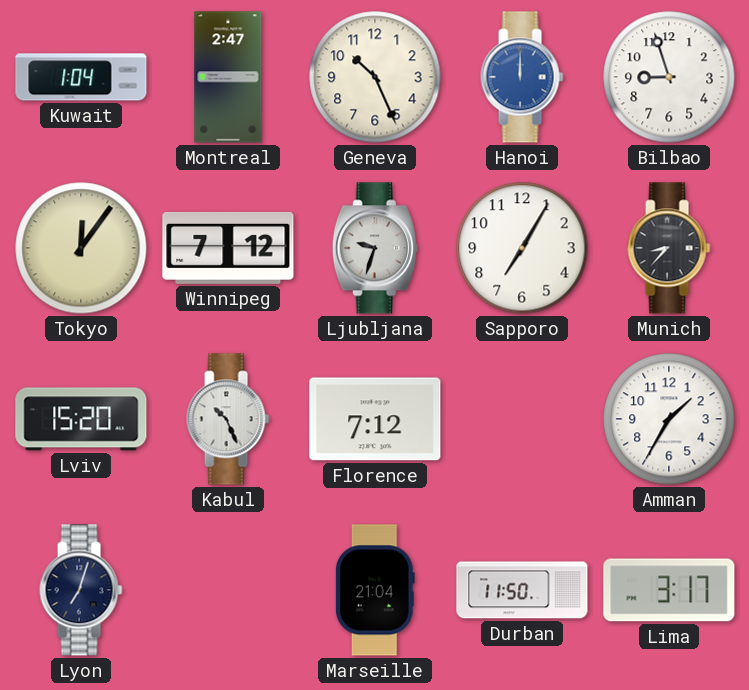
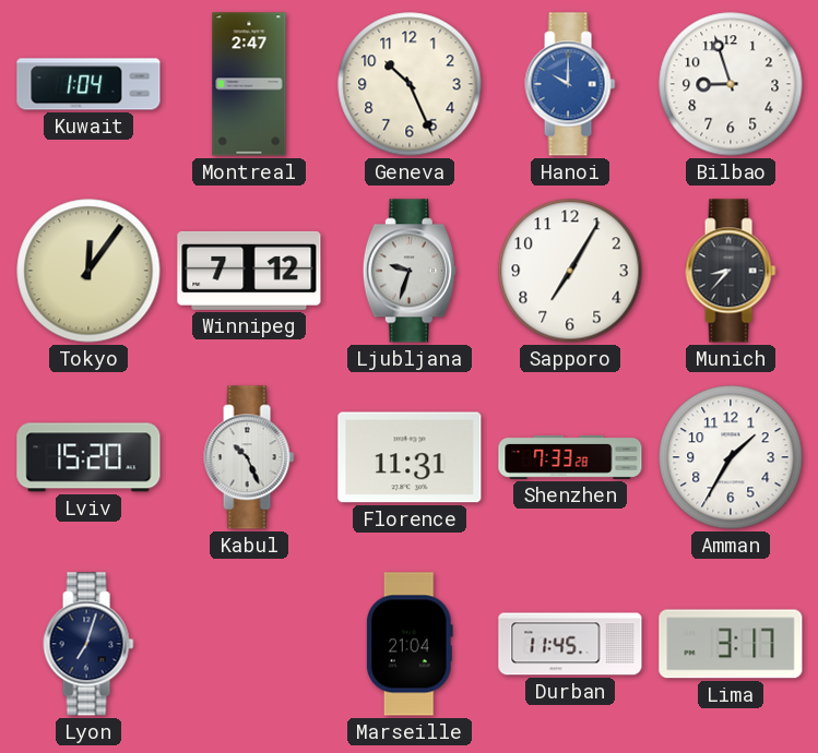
Hanoi: 12:00 -> 10:00 (570, 84)
Florence: 7:12 -> 11:31 (410, 457)
Shenzhen: none -> 7:33 (570, 457)
Durban: 11:50 -> 11:45 (570, 644)
